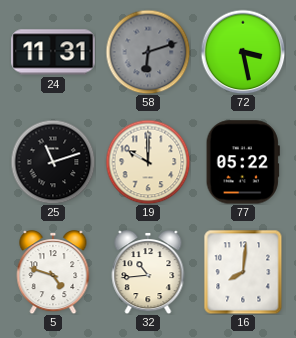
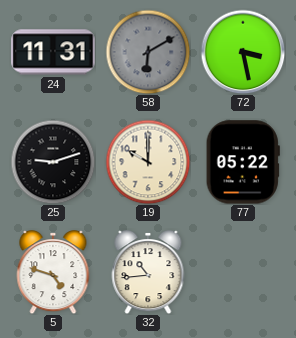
58: 6:12 -> 6:10 (148, 52)
25: 11:12 -> 9:12 (53, 162)
16: 8:01 -> none (243, 272)
